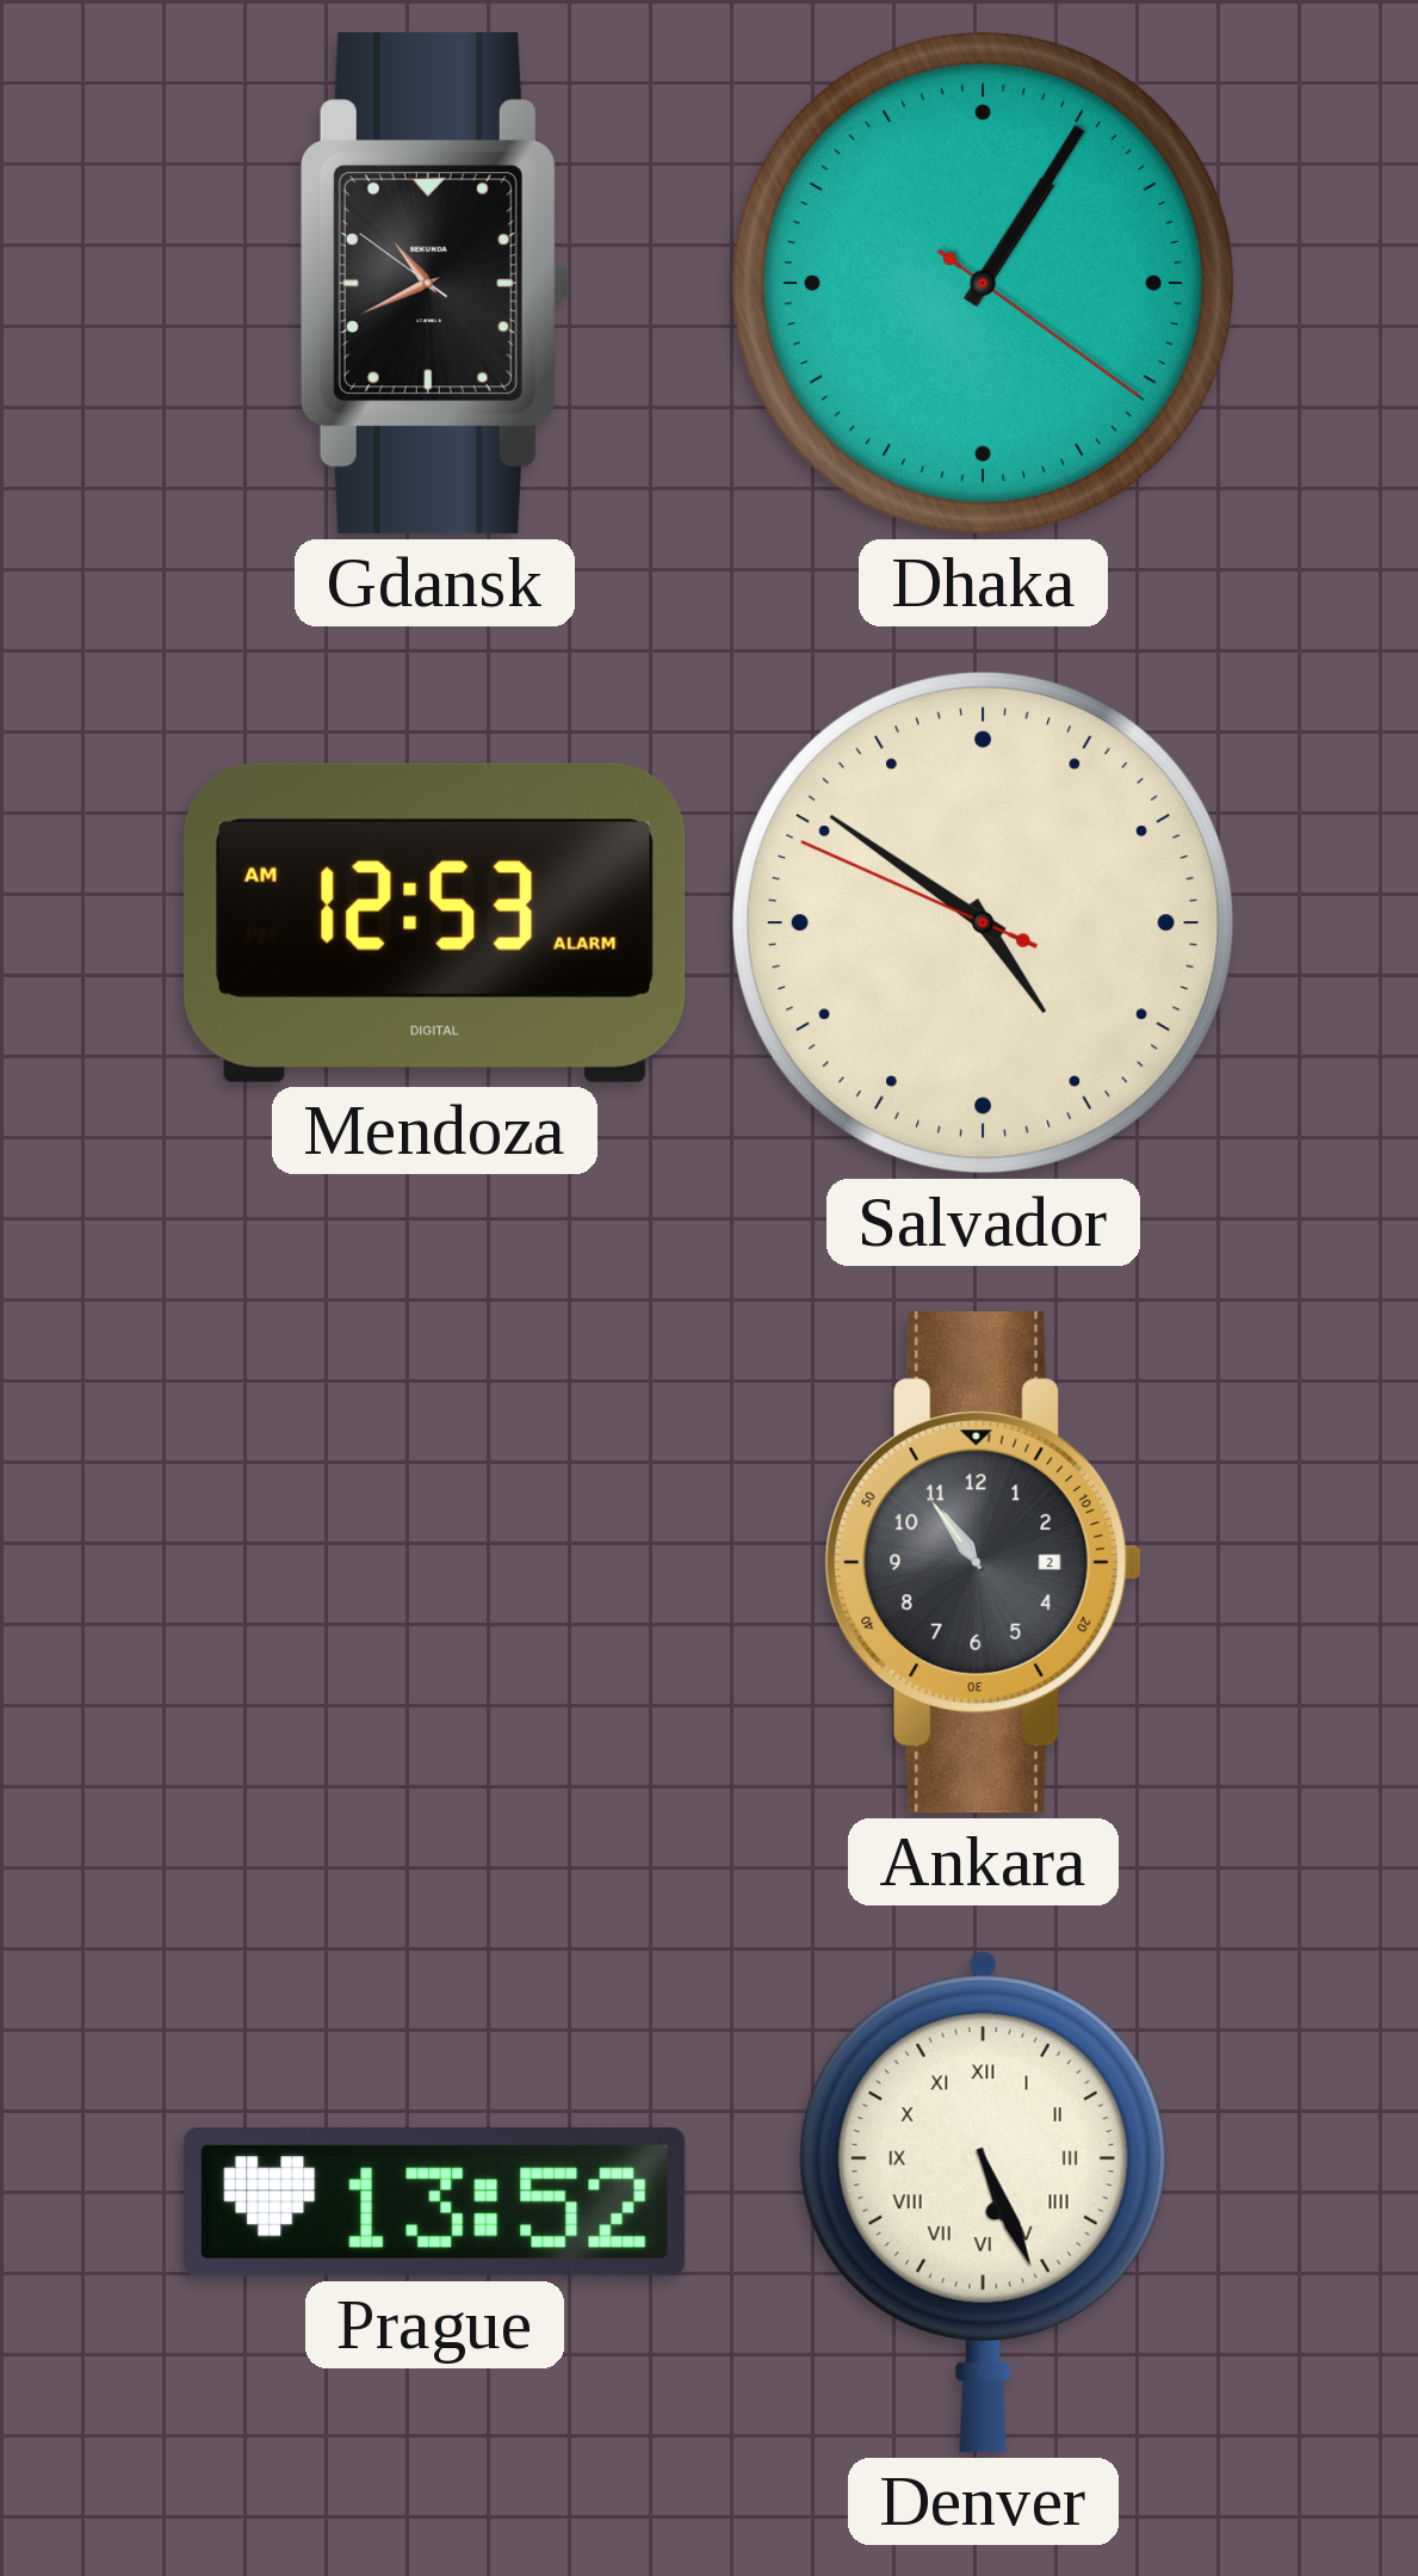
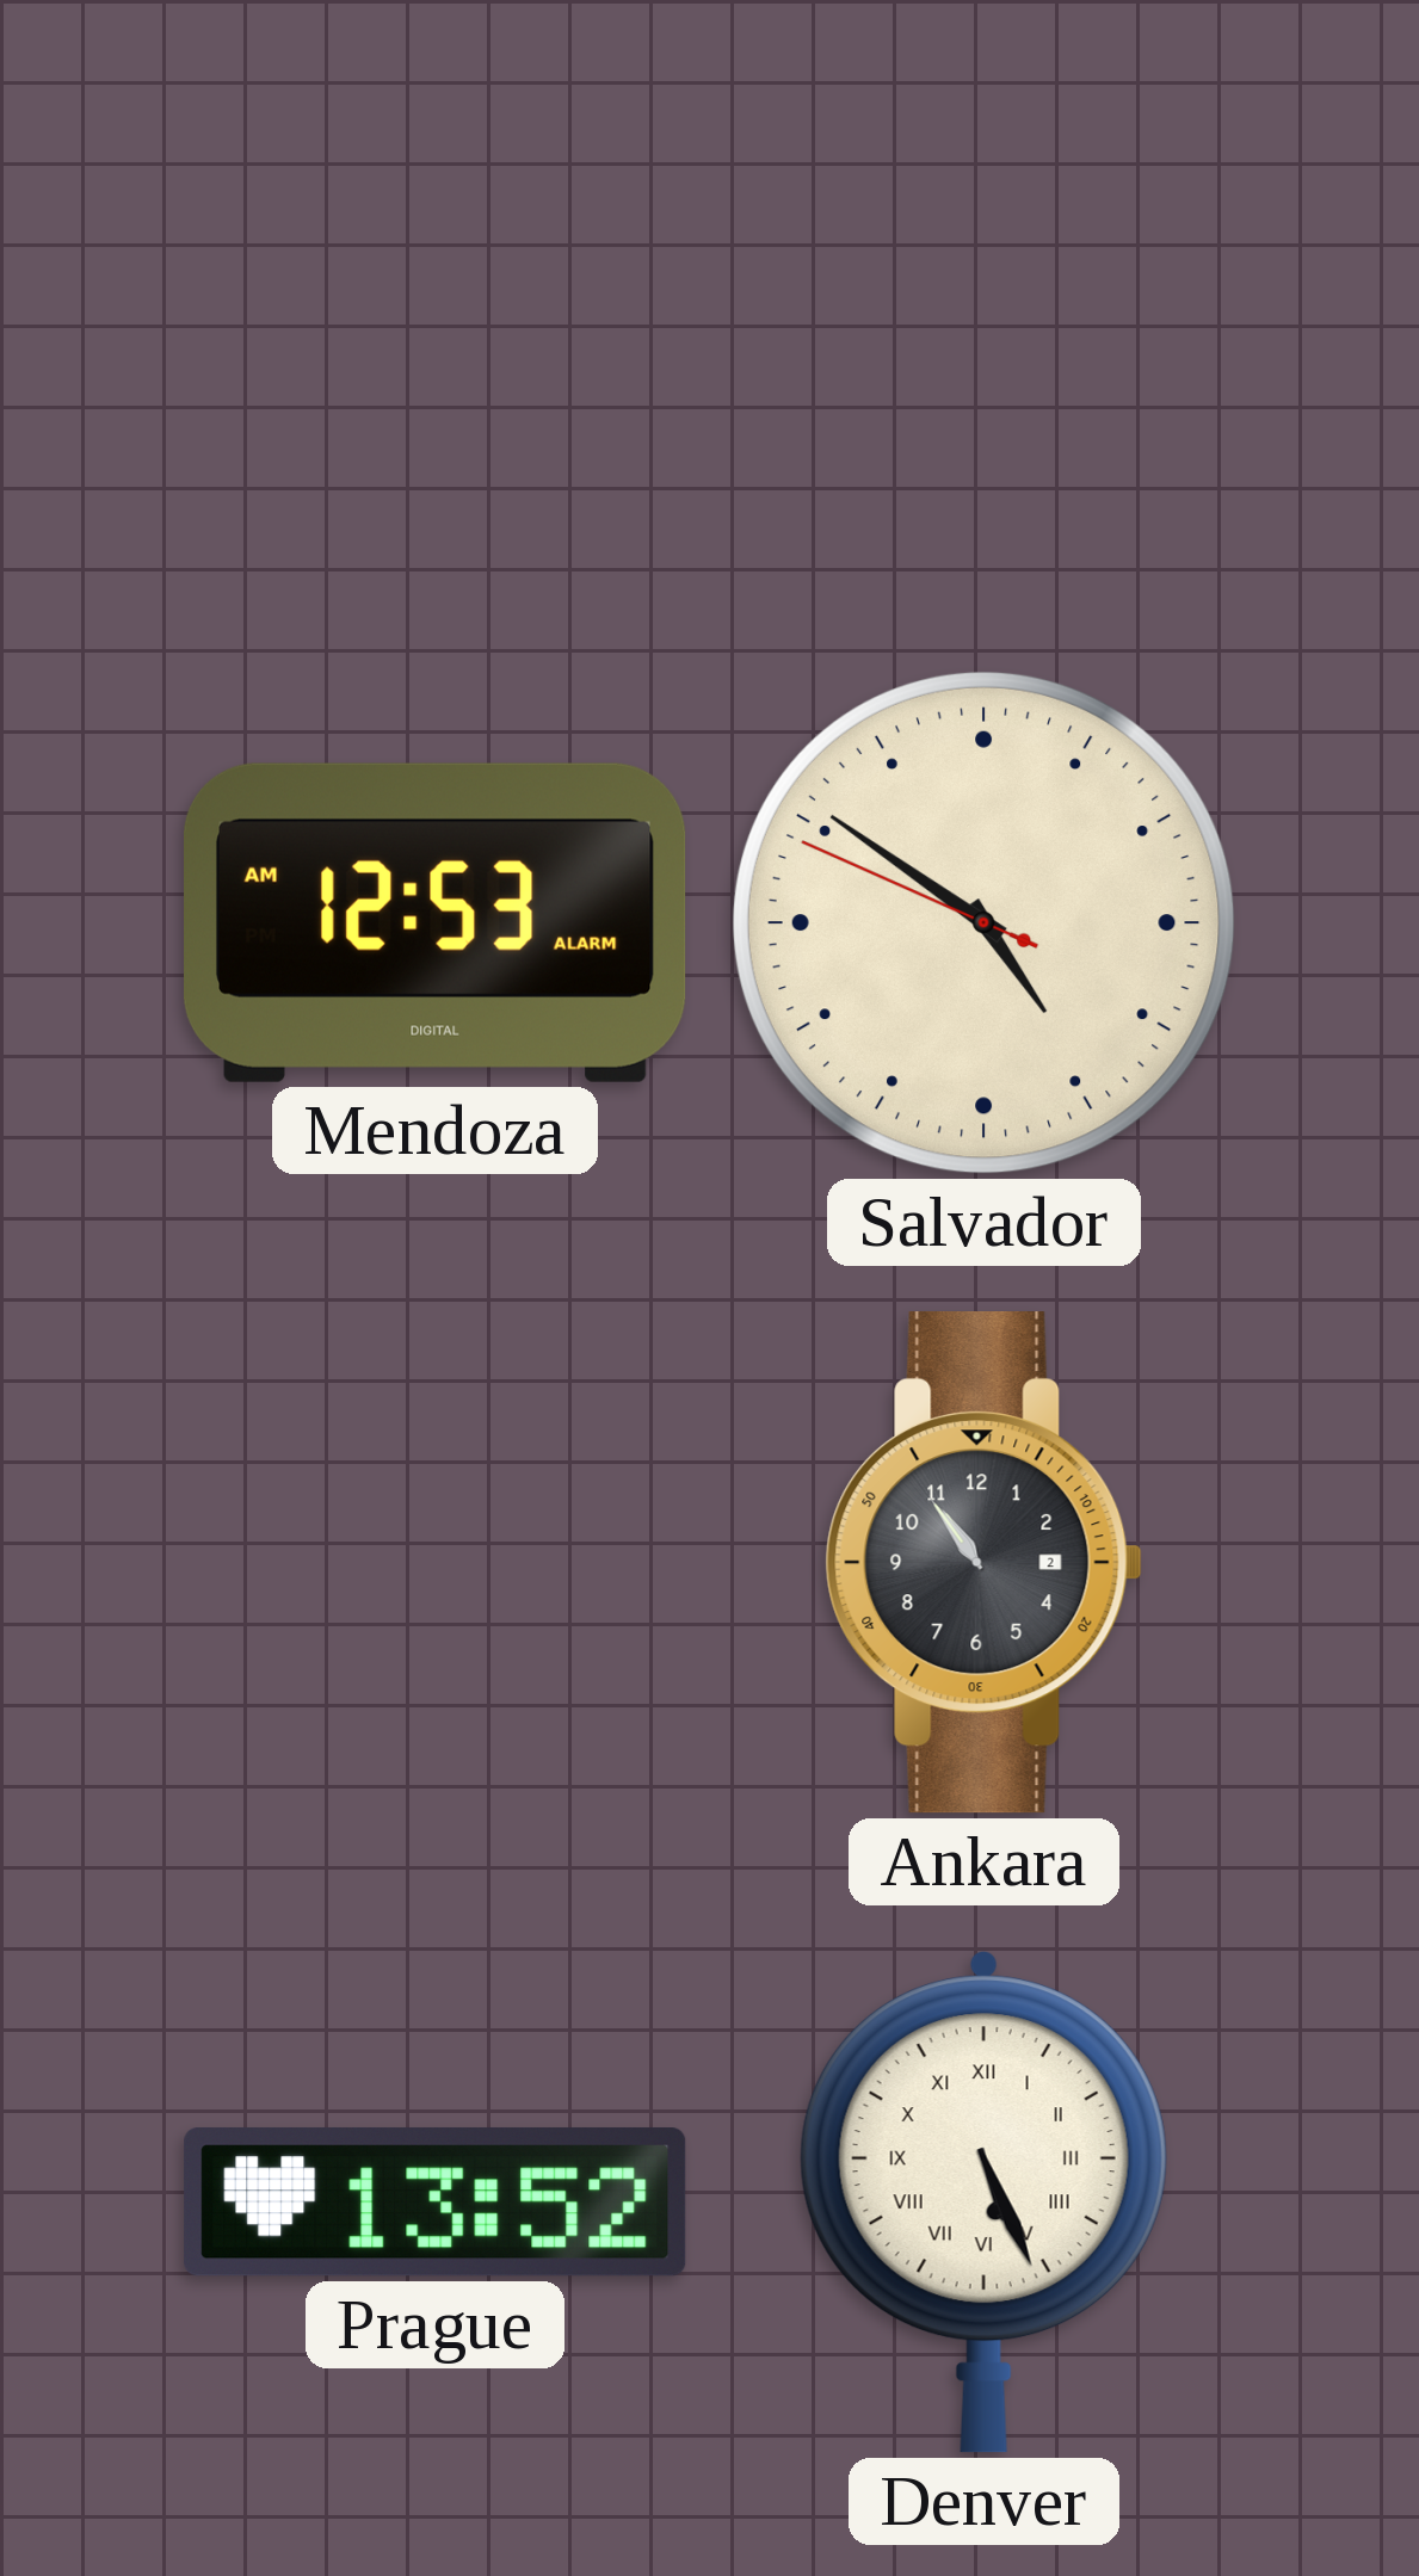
Gdansk: 10:40 -> none (434, 284)
Dhaka: 1:05 -> none (983, 283)
